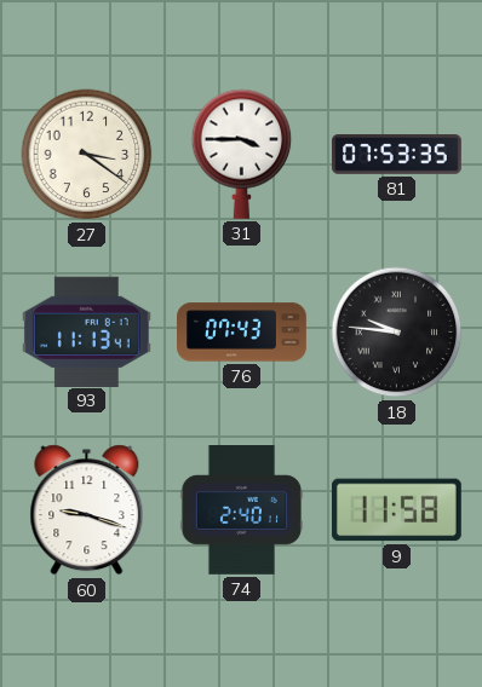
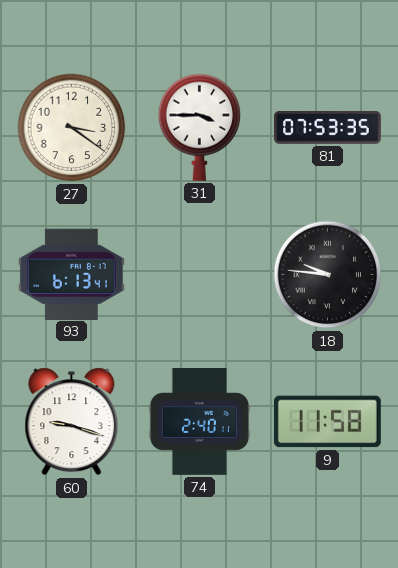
93: 11:13 -> 6:13 (71, 274)
76: 07:43 -> none (242, 333)
